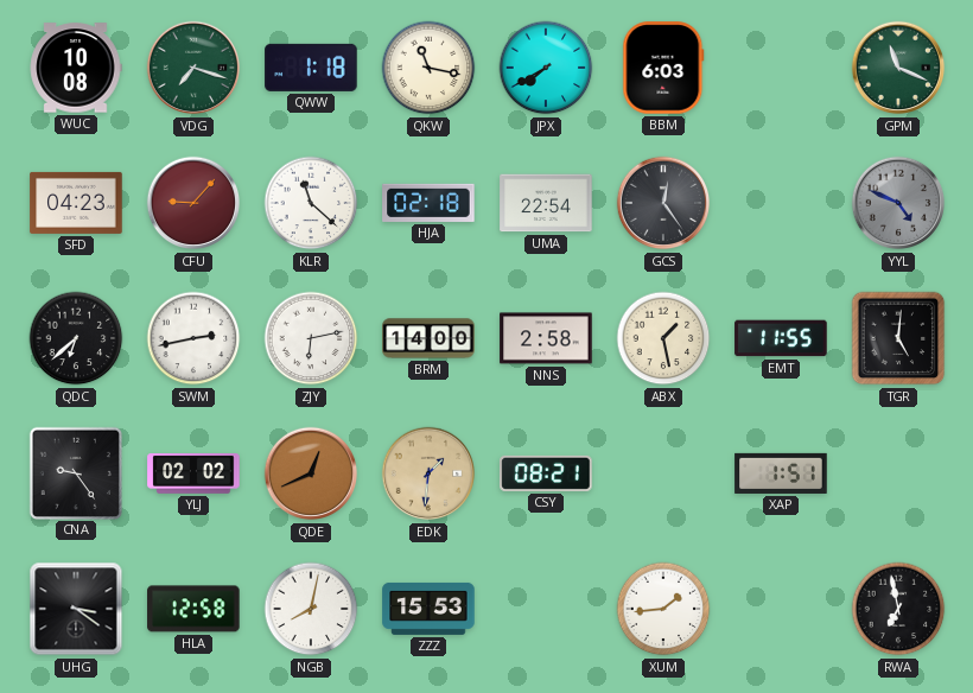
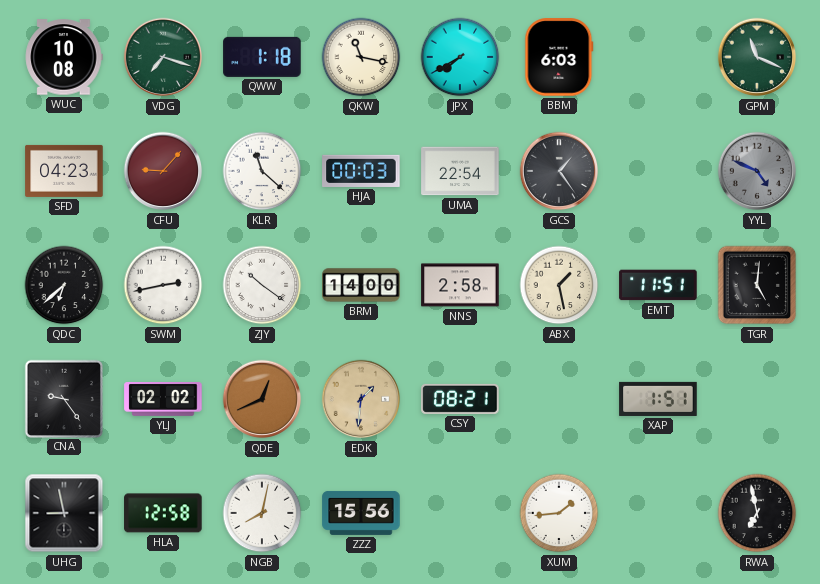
HJA: 02:18 -> 00:03 (361, 171)
GCS: 12:24 -> 1:24 (559, 171)
ZJY: 6:13 -> 10:21 (262, 285)
EMT: 11:55 -> 11:51 (658, 285)
UHG: 3:21 -> 8:58 (64, 513)
ZZZ: 15:53 -> 15:56 (361, 513)
